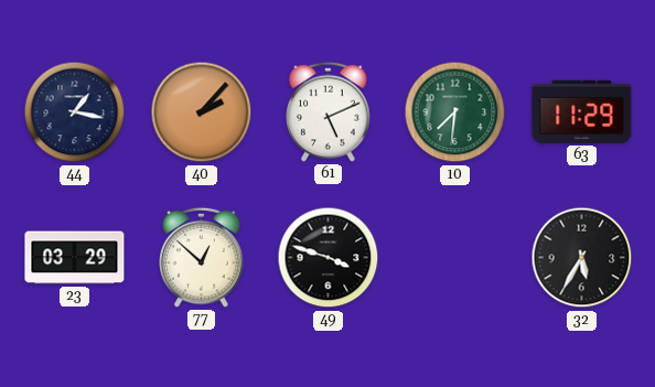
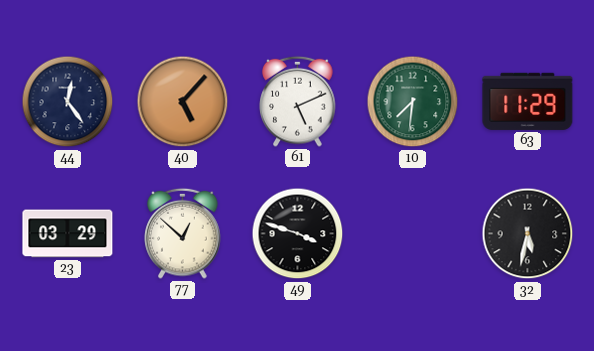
44: 1:17 -> 12:24 (68, 102)
40: 2:07 -> 5:07 (183, 102)
32: 5:35 -> 5:32 (528, 234)
